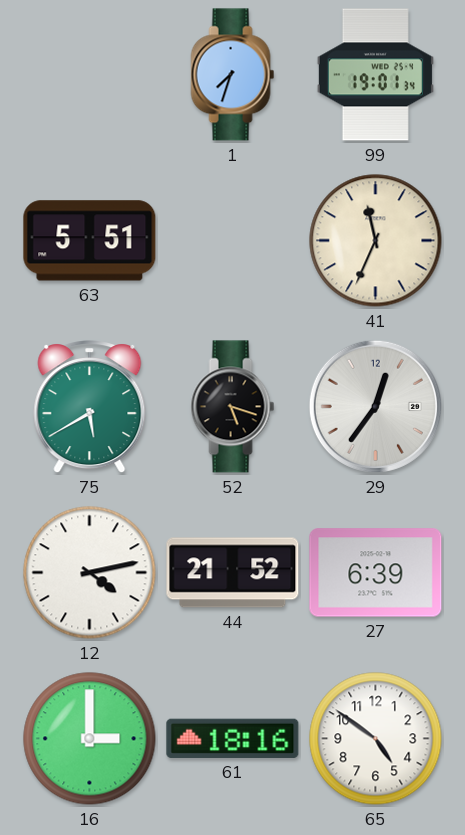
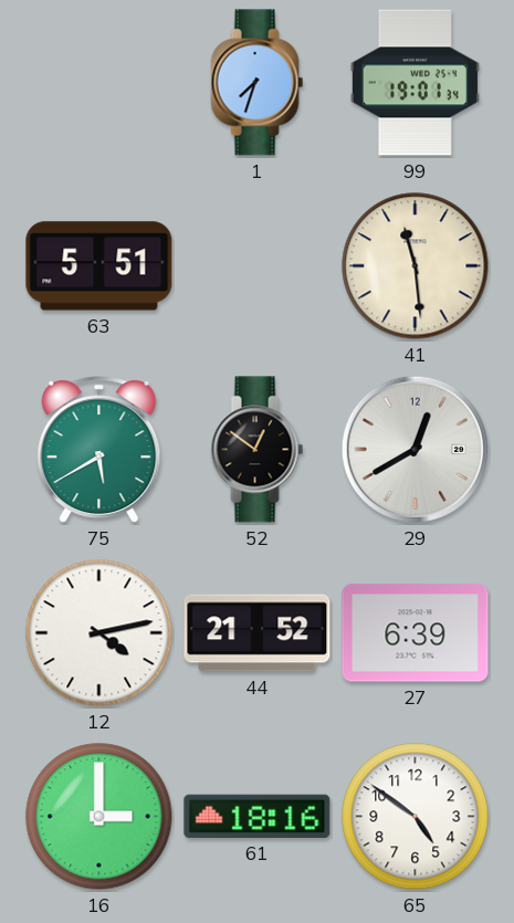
41: 11:34 -> 11:29 (416, 266)
52: 5:18 -> 12:51 (258, 450)
29: 12:36 -> 12:40 (415, 449)
